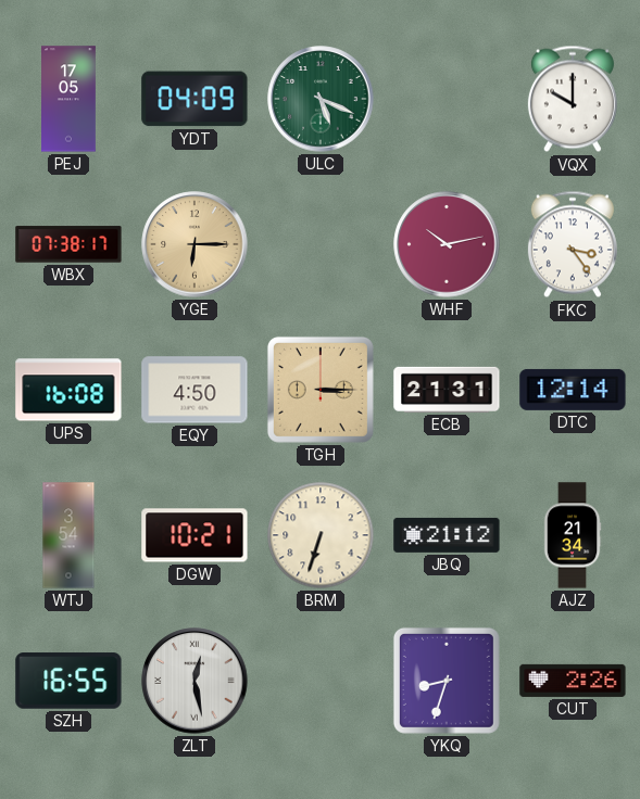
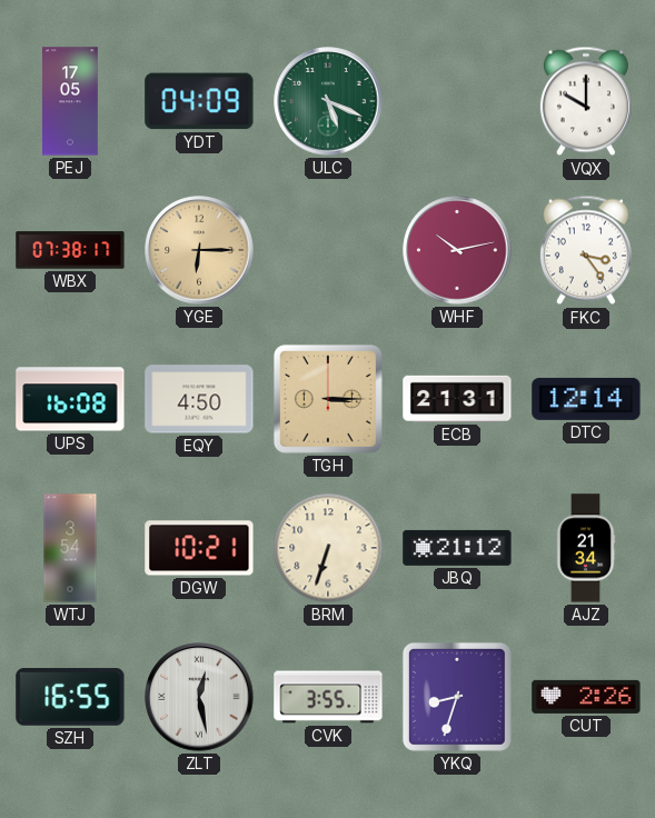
CVK: none -> 3:55 (328, 697)
